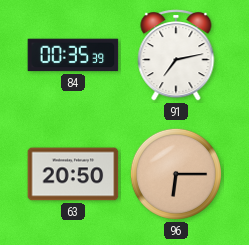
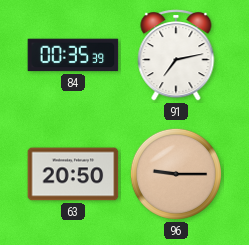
96: 6:15 -> 9:15 (176, 174)
